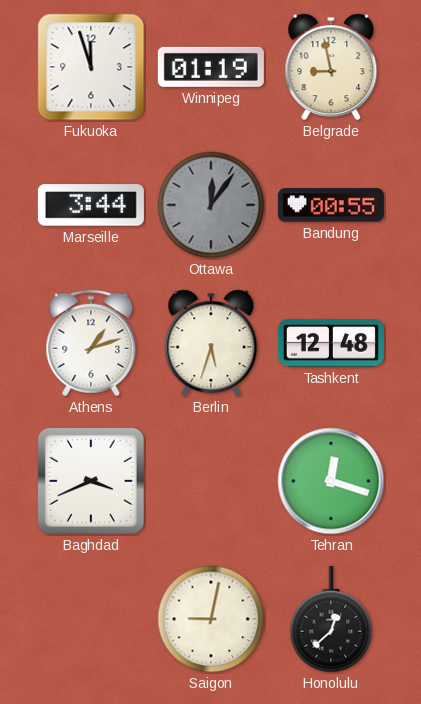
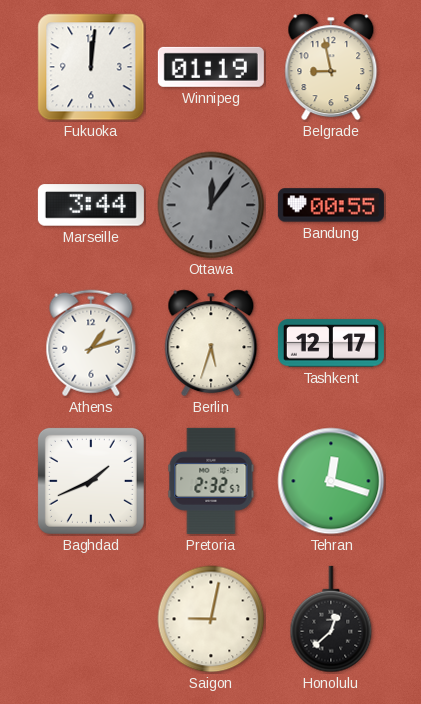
Fukuoka: 11:57 -> 12:01 (91, 67)
Tashkent: 12:48 -> 12:17 (331, 343)
Baghdad: 3:41 -> 1:41 (91, 481)
Pretoria: none -> 2:32 (211, 481)
